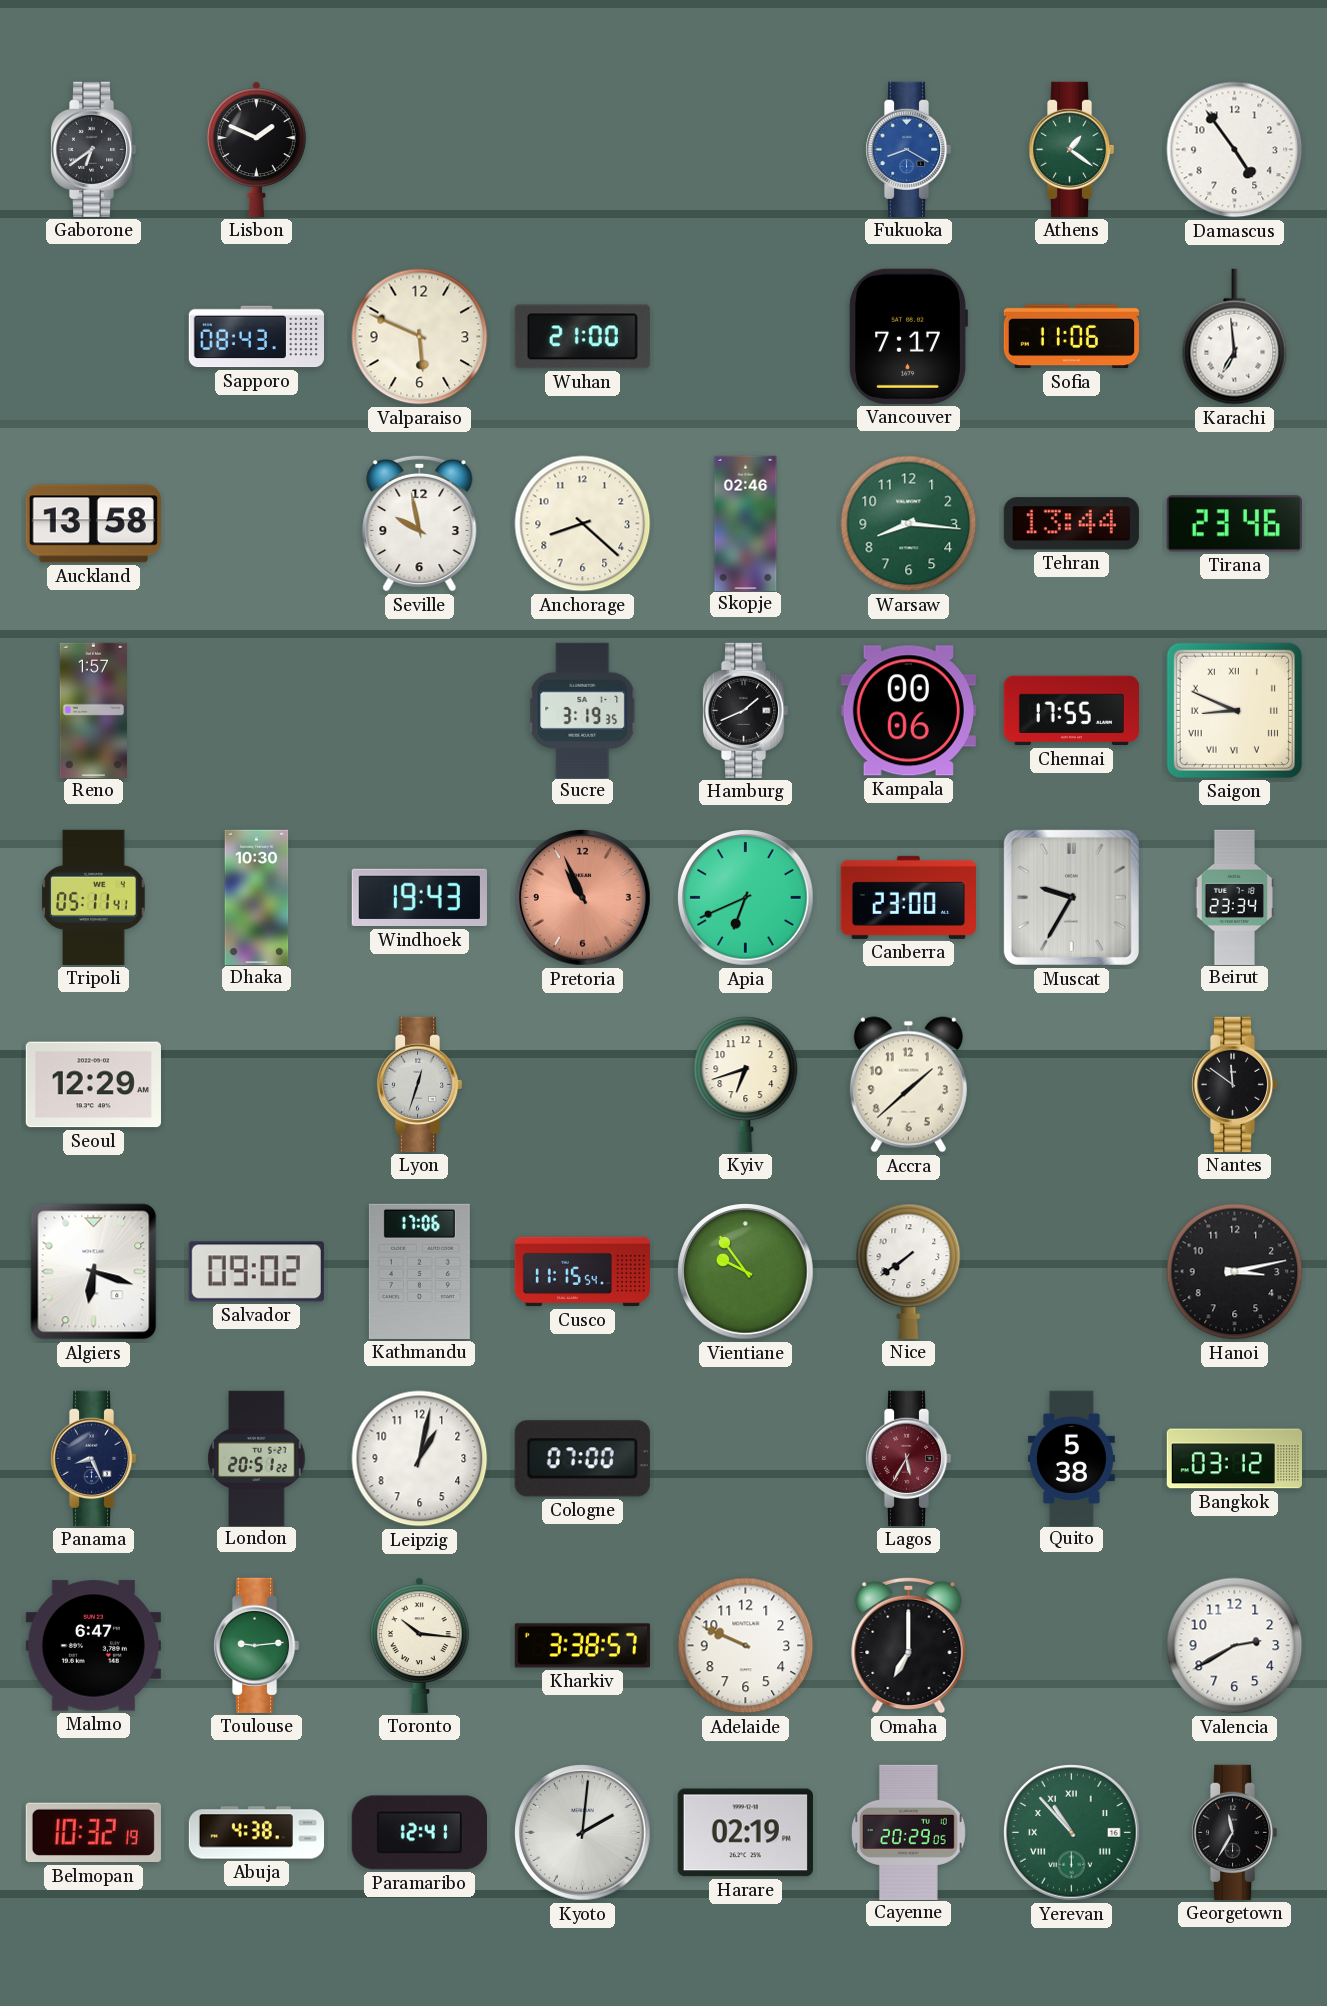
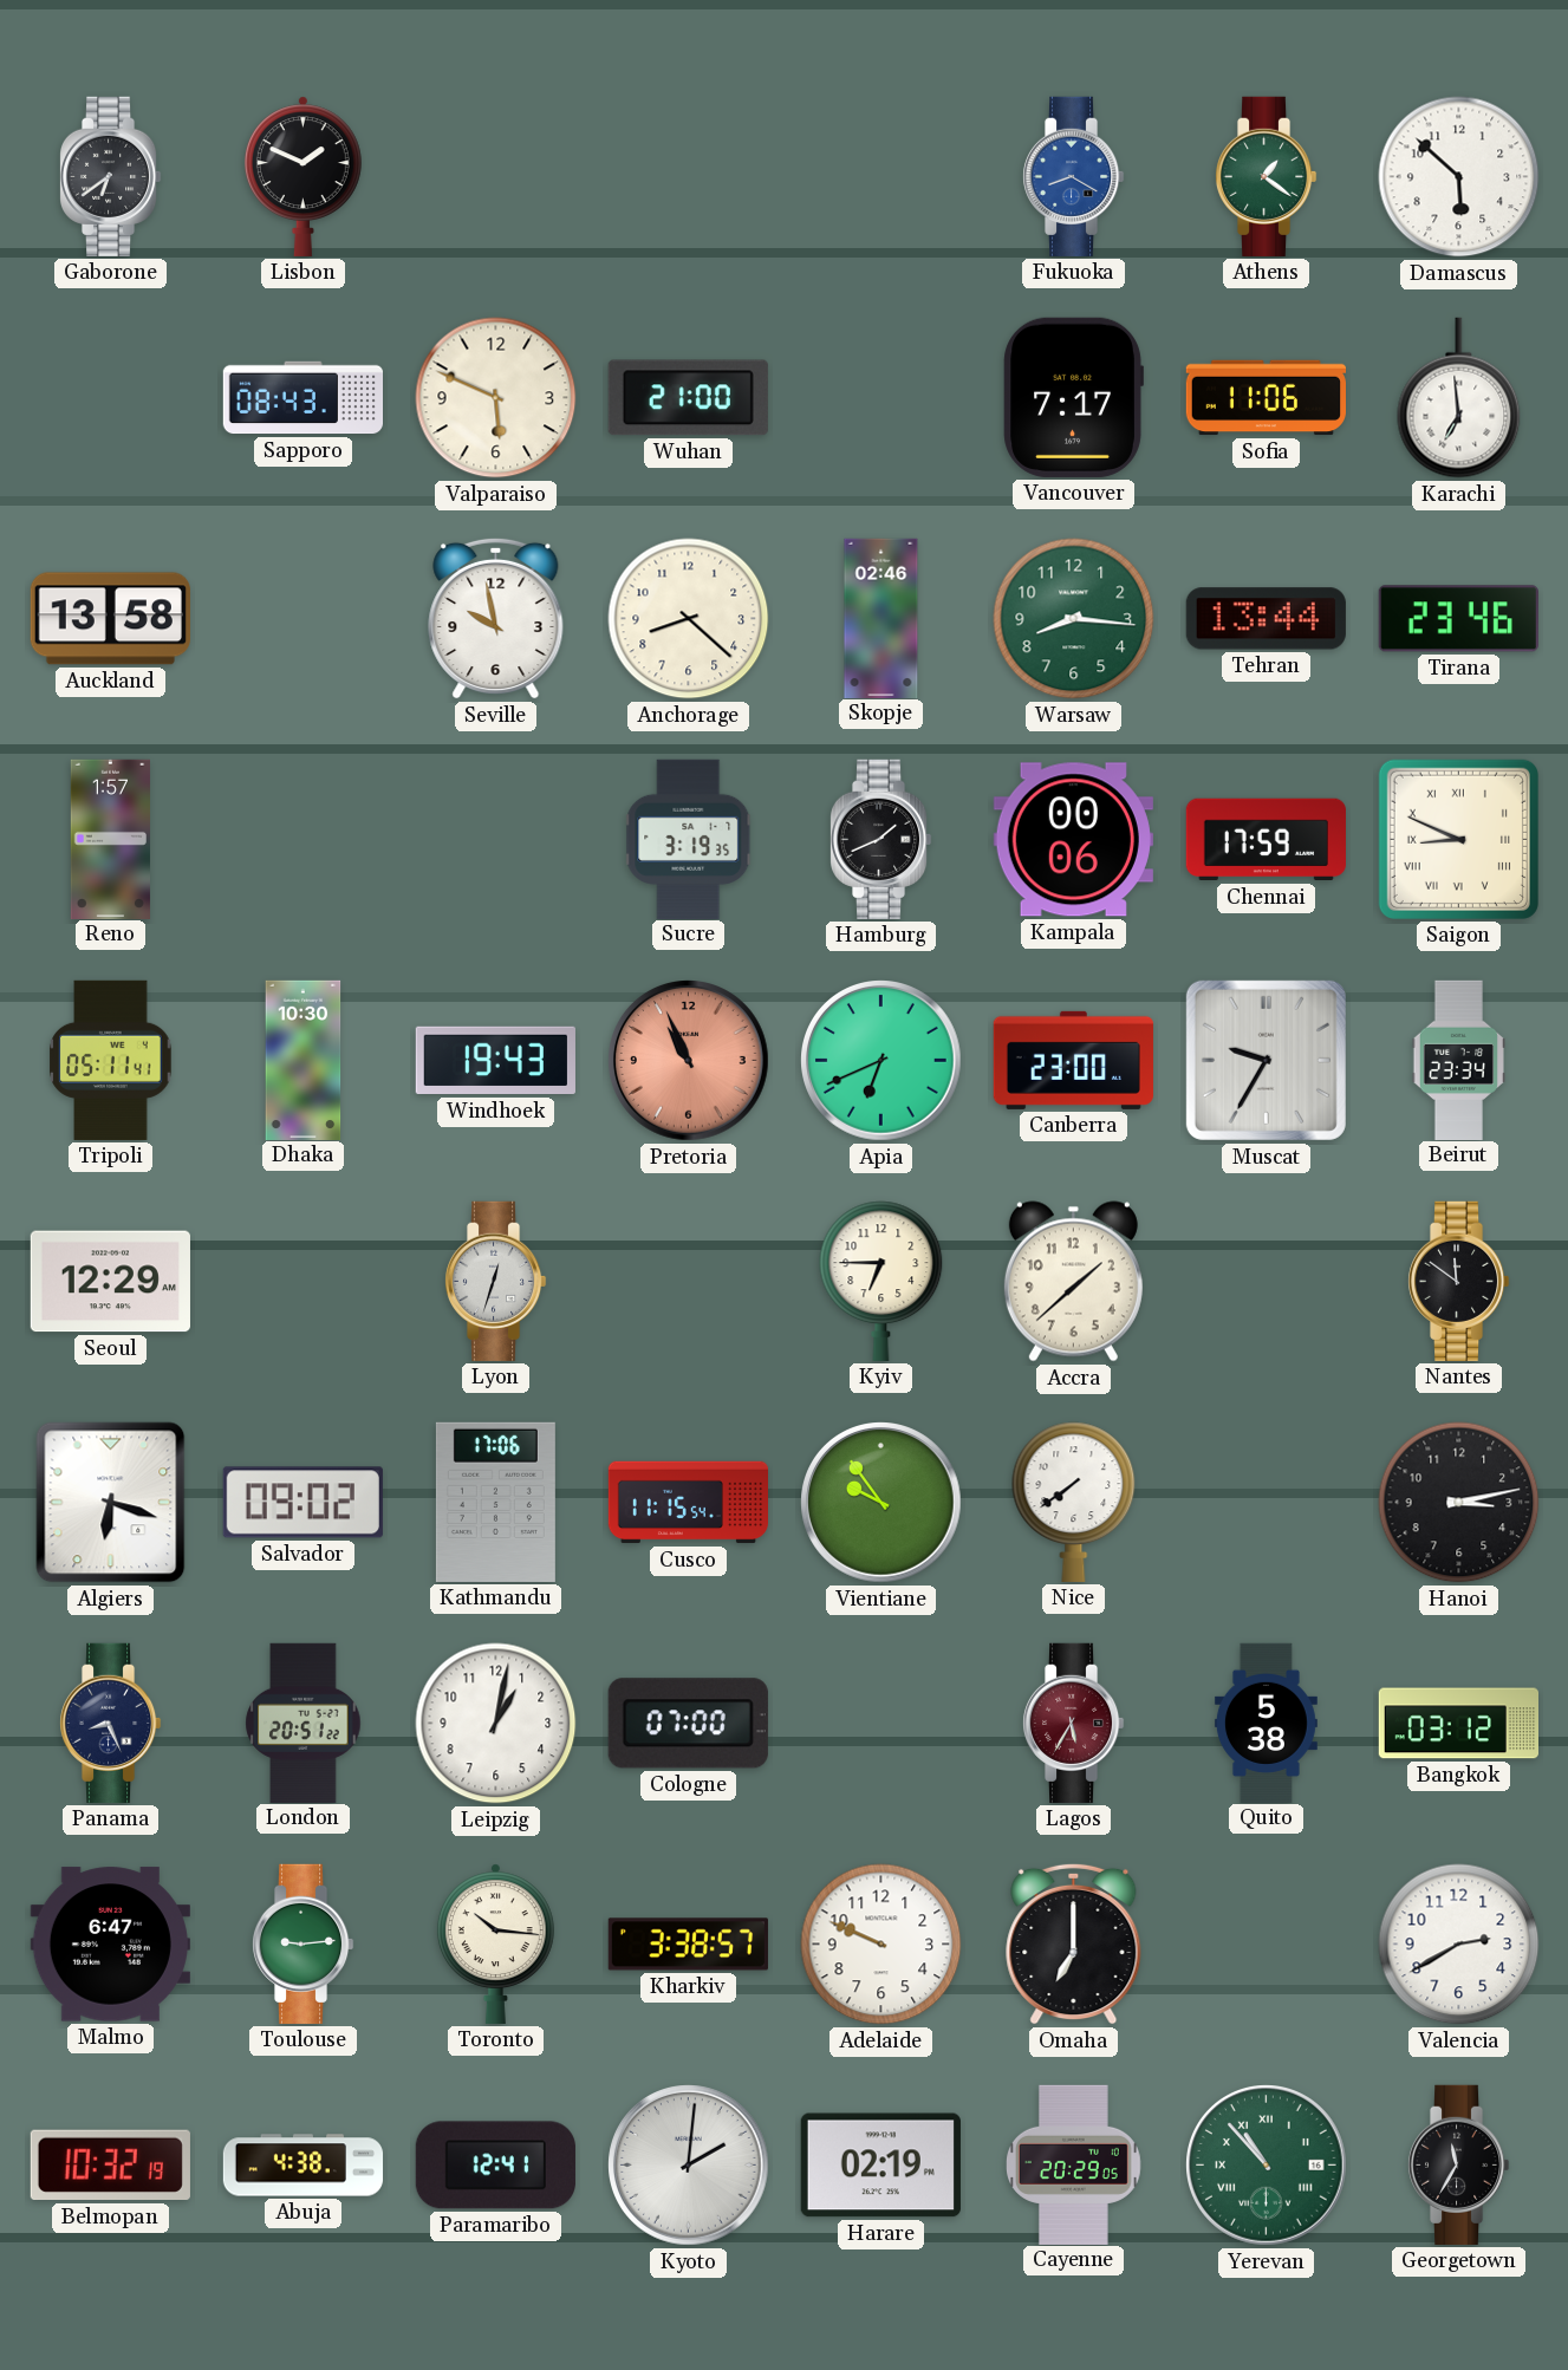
Damascus: 4:54 -> 5:52 (1459, 177)
Chennai: 17:55 -> 17:59 (1266, 840)
Kyiv: 6:42 -> 6:45 (881, 1281)
